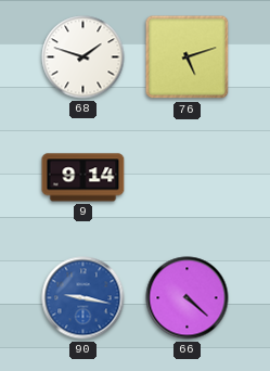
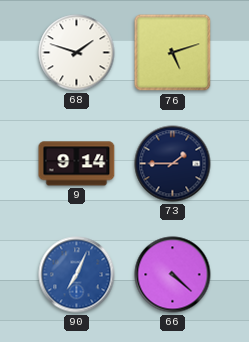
73: none -> 1:45 (173, 164)
90: 9:17 -> 7:04 (77, 275)
